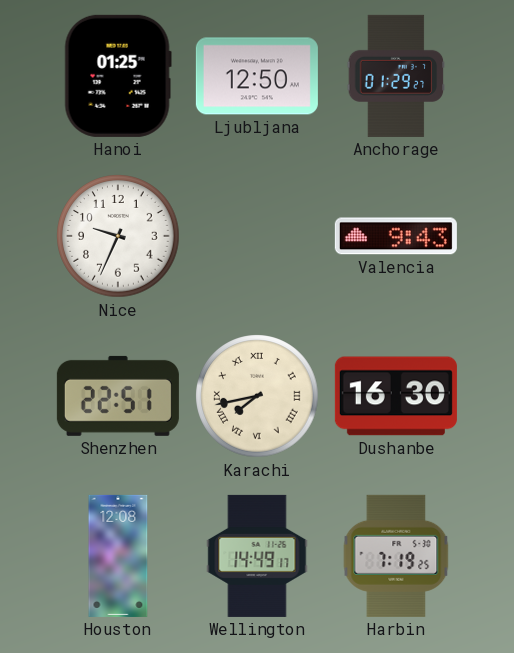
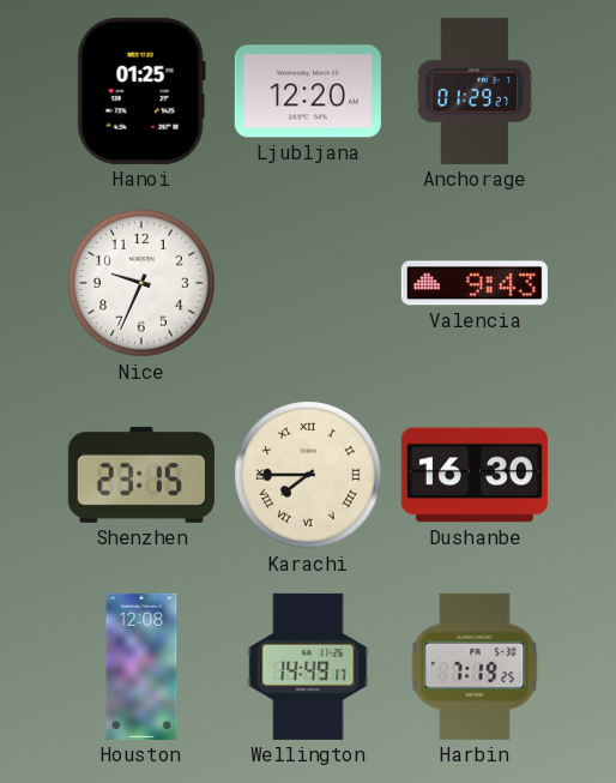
Ljubljana: 12:50 -> 12:20 (308, 91)
Shenzhen: 22:51 -> 23:15 (141, 475)
Karachi: 7:43 -> 7:45 (308, 475)
